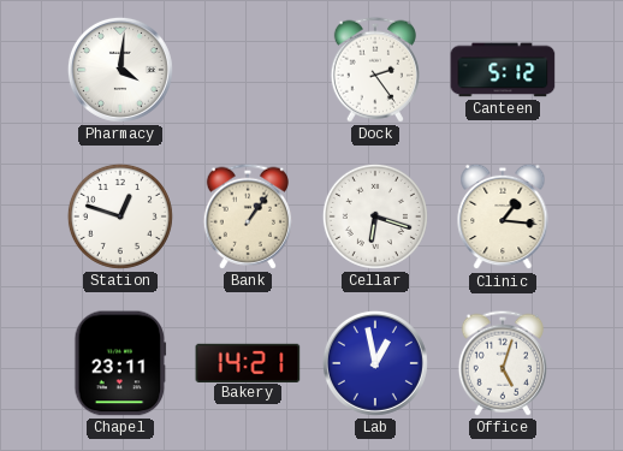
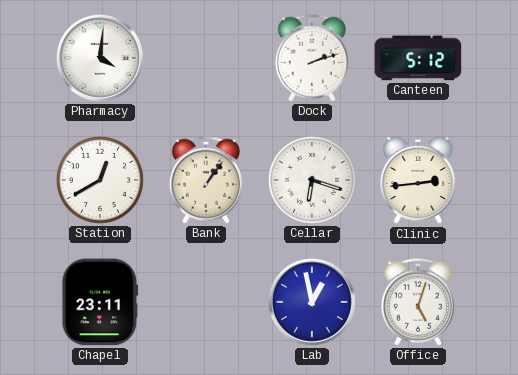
Dock: 2:24 -> 2:12 (311, 58)
Station: 12:48 -> 12:40 (100, 180)
Clinic: 1:16 -> 2:44 (418, 180)
Bakery: 14:21 -> none (248, 362)
